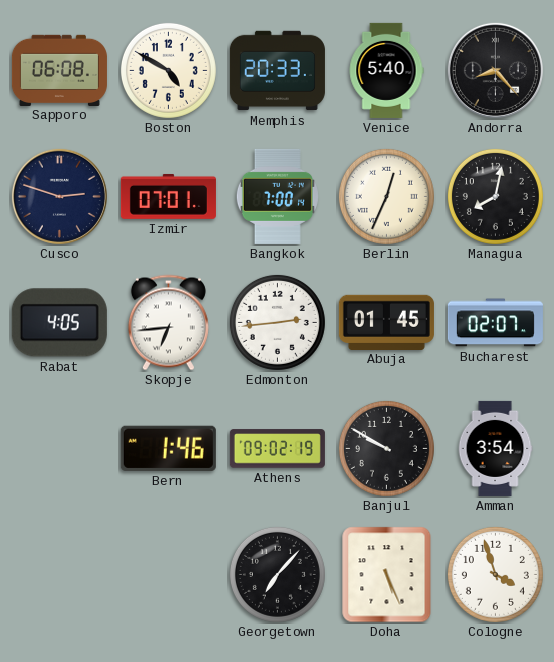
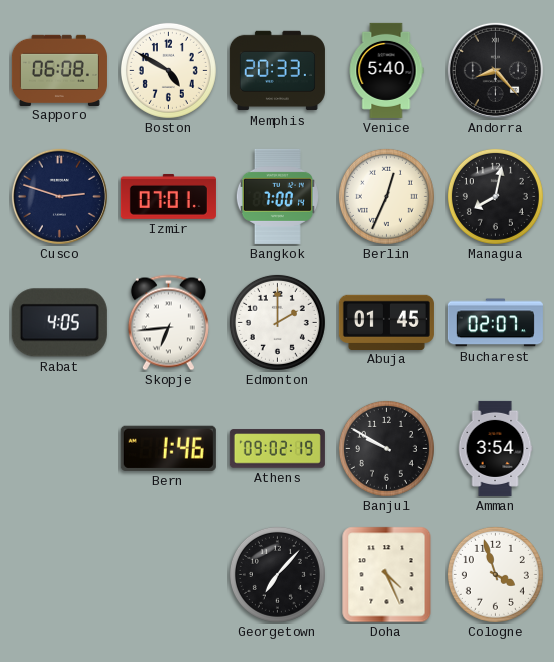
Edmonton: 2:44 -> 2:00 (277, 322)
Doha: 5:26 -> 4:26 (387, 575)
